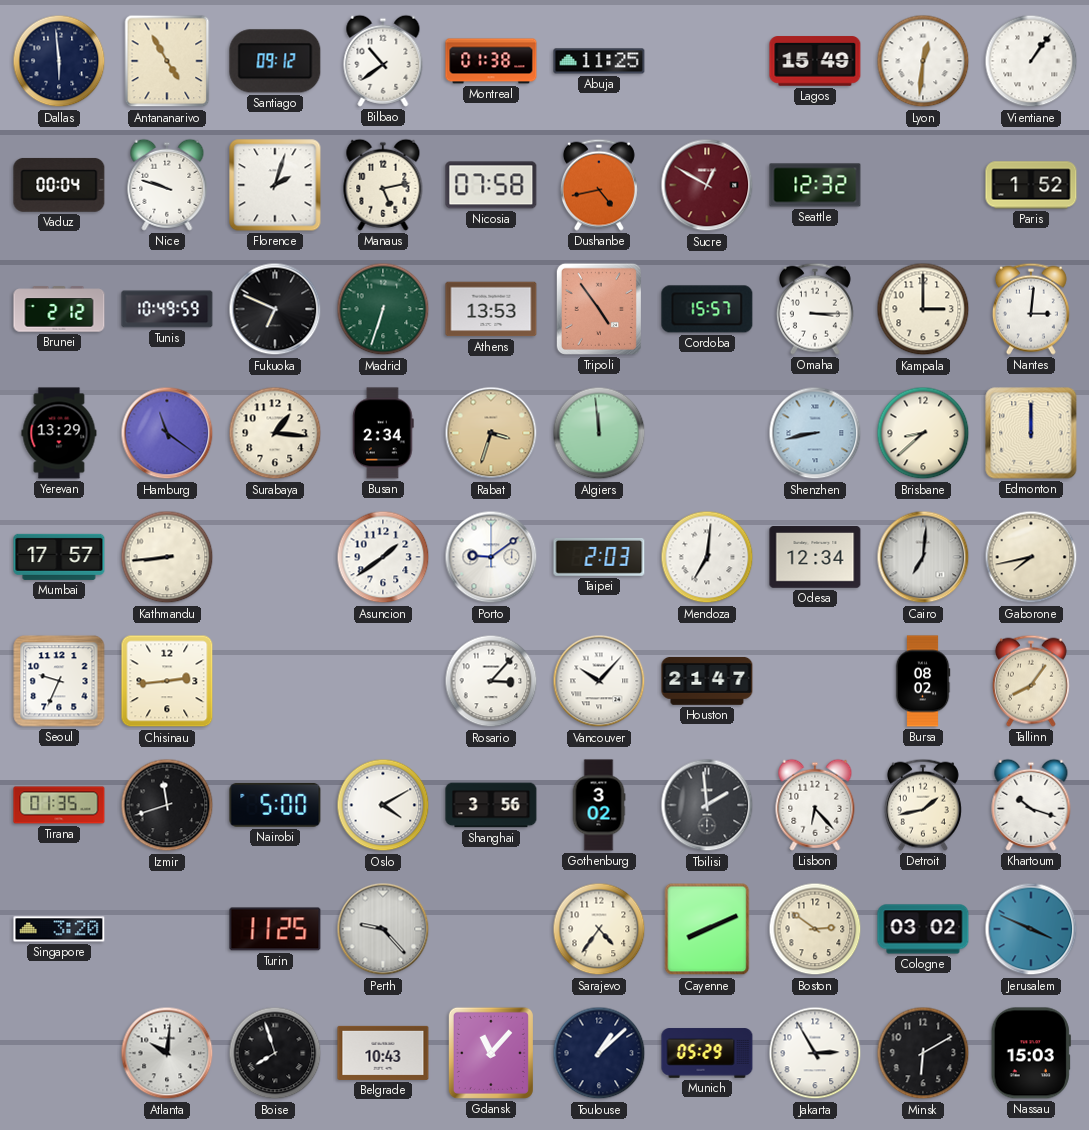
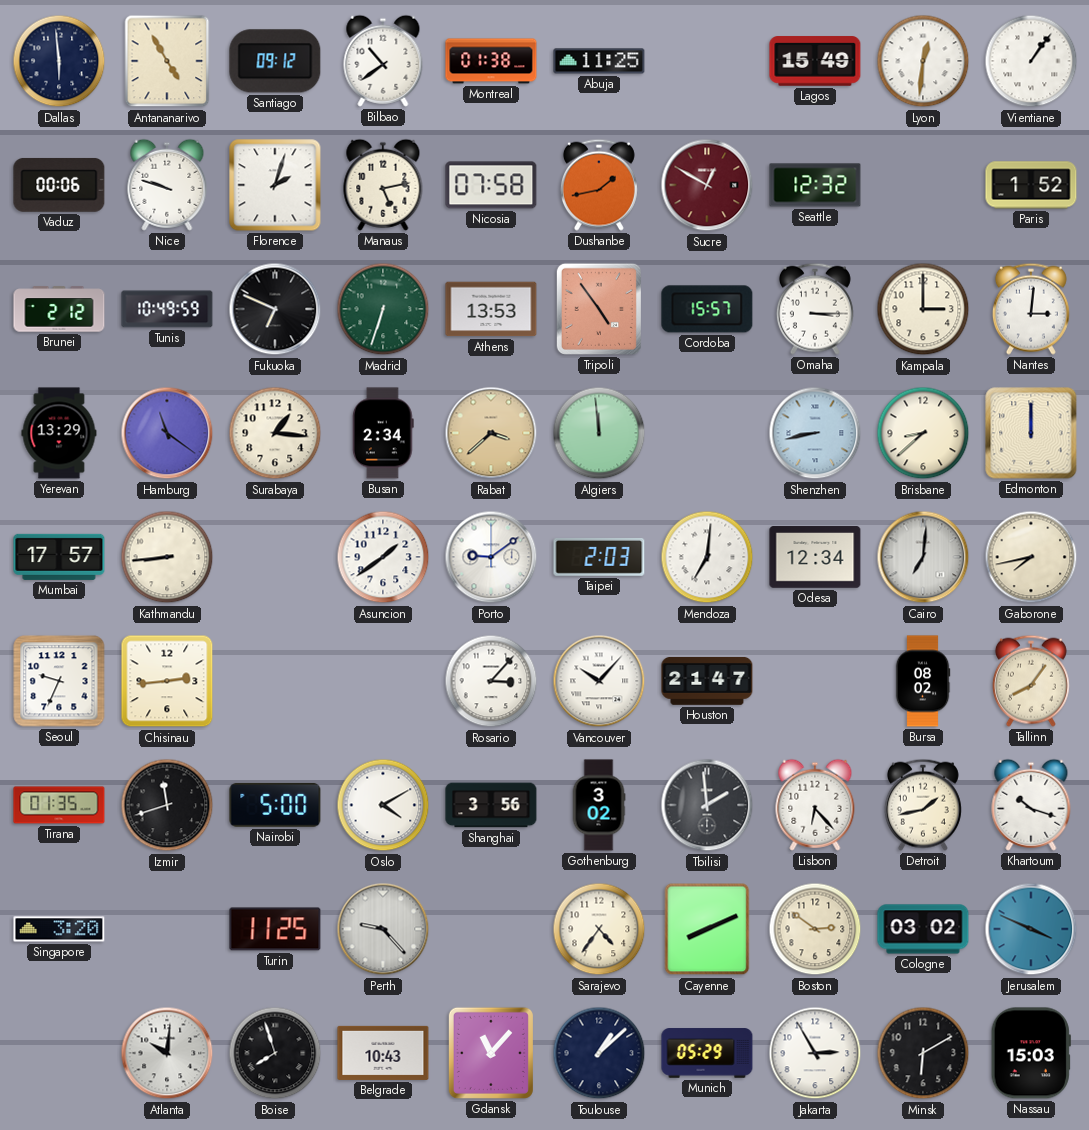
Vaduz: 00:04 -> 00:06 (59, 185)
Dushanbe: 4:43 -> 1:43 (599, 185)
Rabat: 3:33 -> 3:38 (491, 433)
